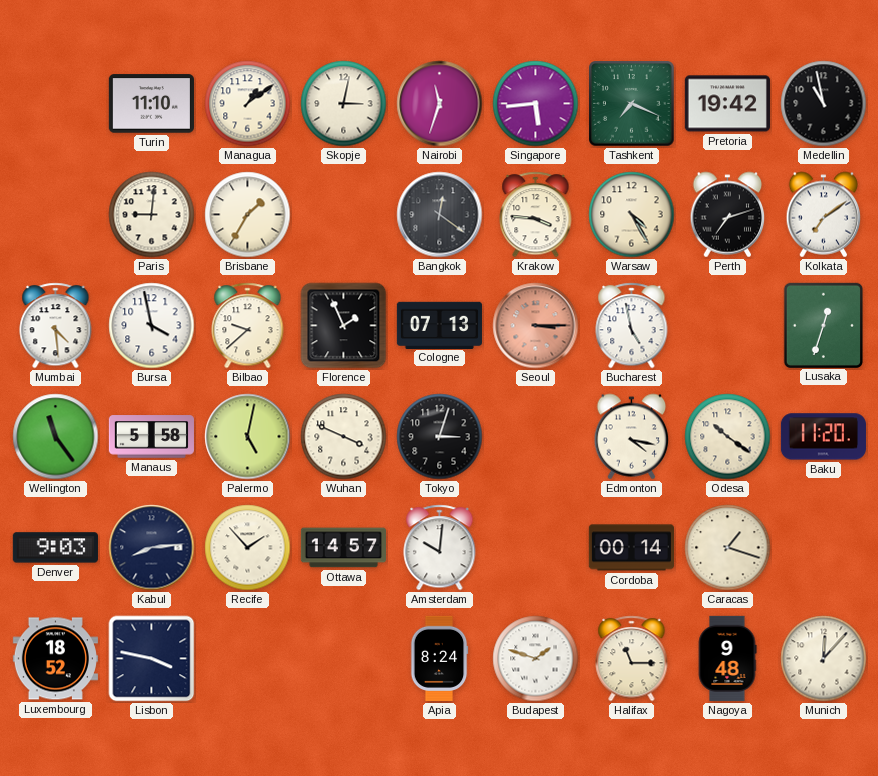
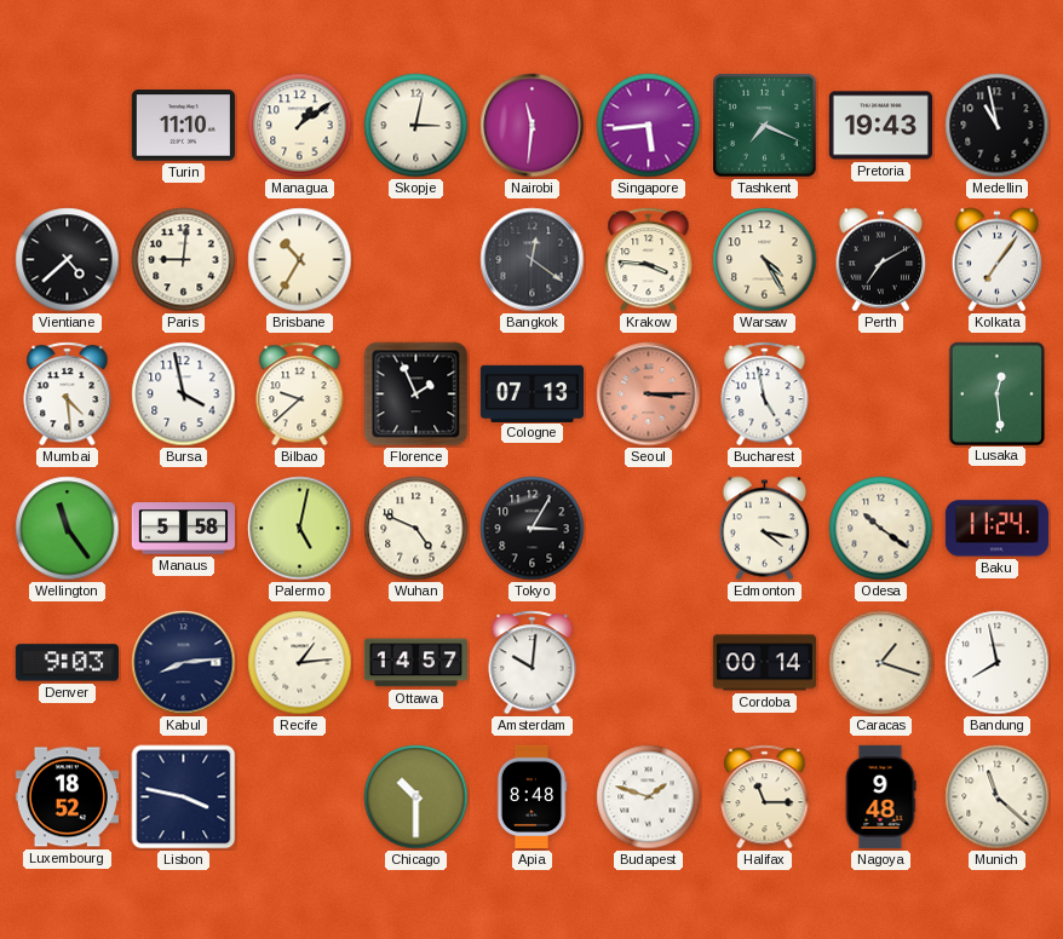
Nairobi: 11:33 -> 11:31 (533, 126)
Pretoria: 19:42 -> 19:43 (880, 126)
Vientiane: none -> 4:38 (68, 260)
Brisbane: 1:35 -> 10:35 (300, 260)
Perth: 7:12 -> 7:10 (881, 260)
Kolkata: 7:09 -> 7:06 (998, 260)
Lusaka: 12:33 -> 12:29 (996, 393)
Wuhan: 3:49 -> 4:49 (416, 529)
Tokyo: 3:03 -> 3:05 (533, 529)
Baku: 11:20 -> 11:24 (996, 529)
Recife: 1:53 -> 1:14 (300, 663)
Bandung: none -> 7:58 (998, 663)
Chicago: none -> 10:30 (416, 797)
Apia: 8:24 -> 8:48 (531, 796)
Munich: 12:07 -> 11:22 (998, 797)
